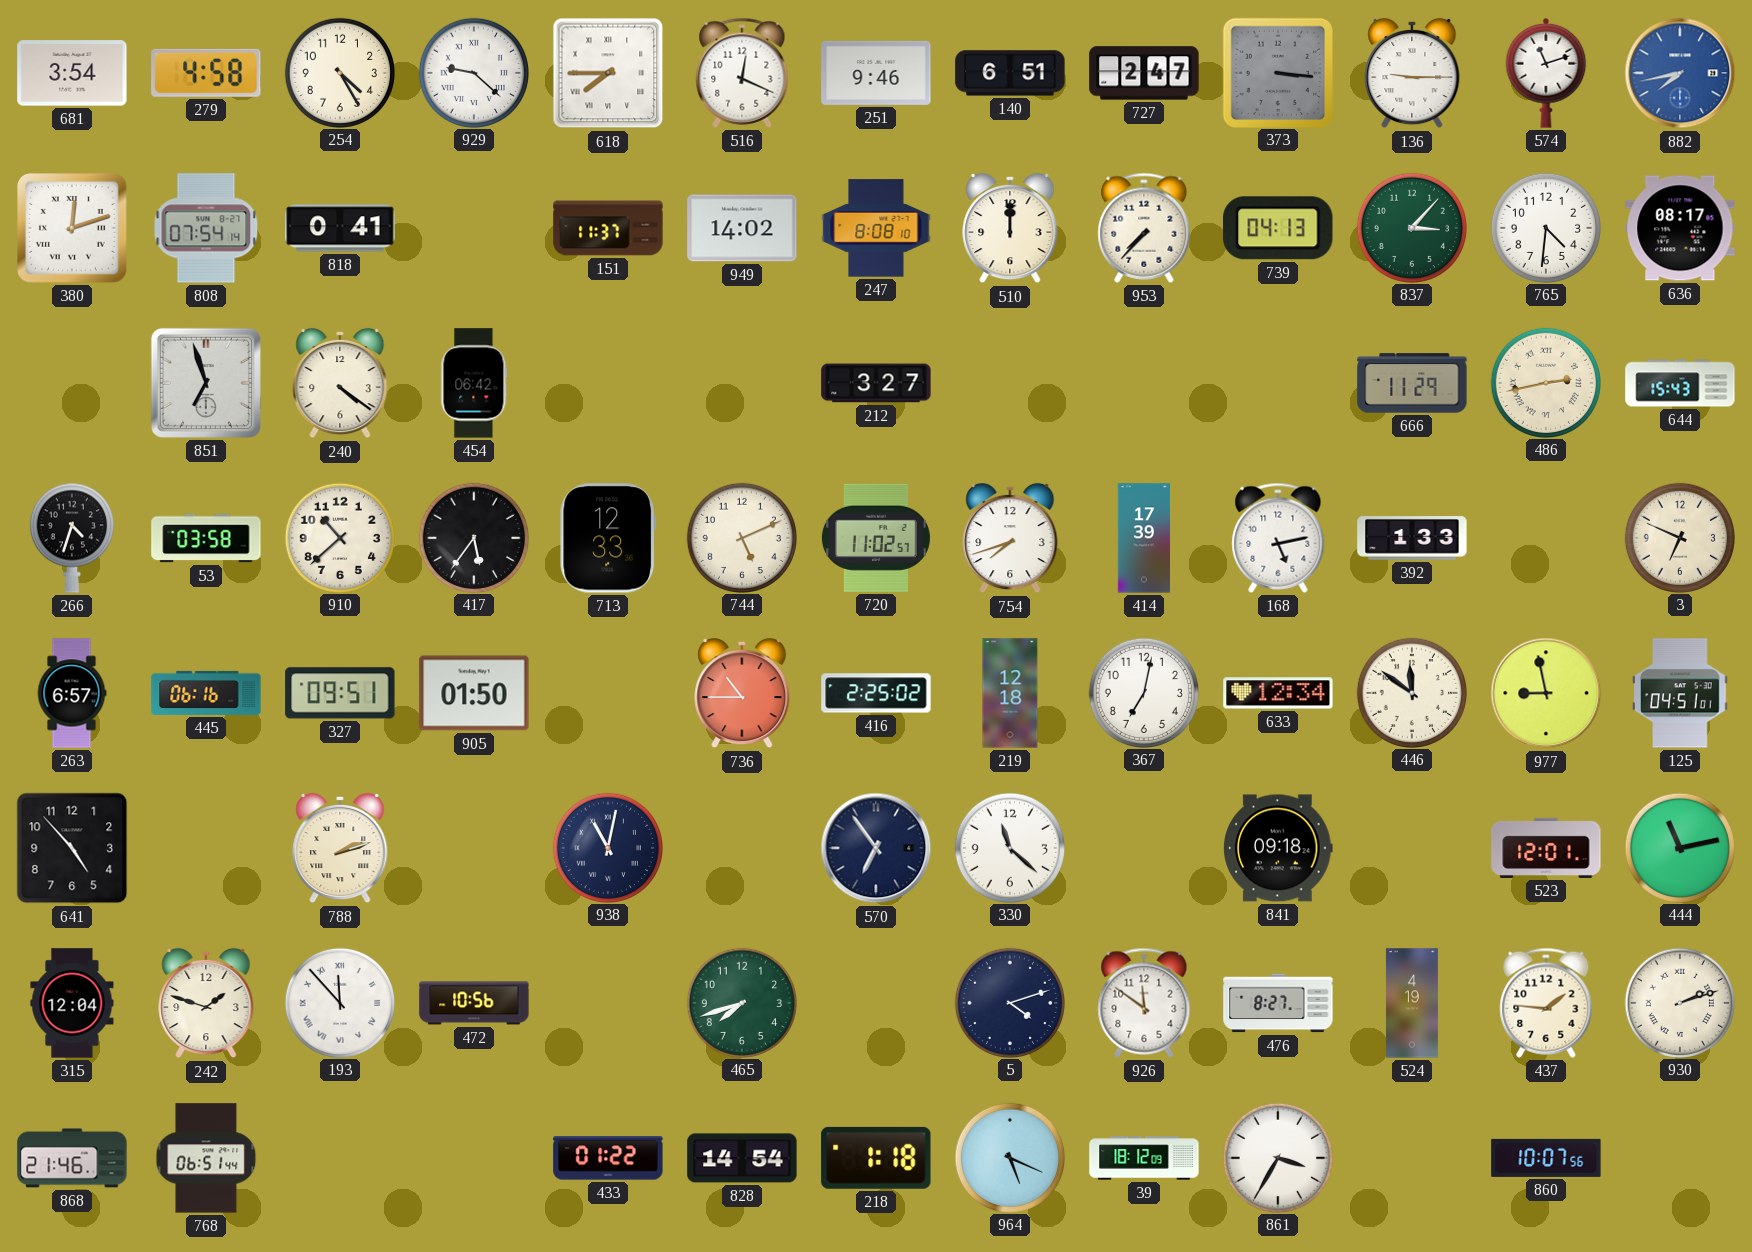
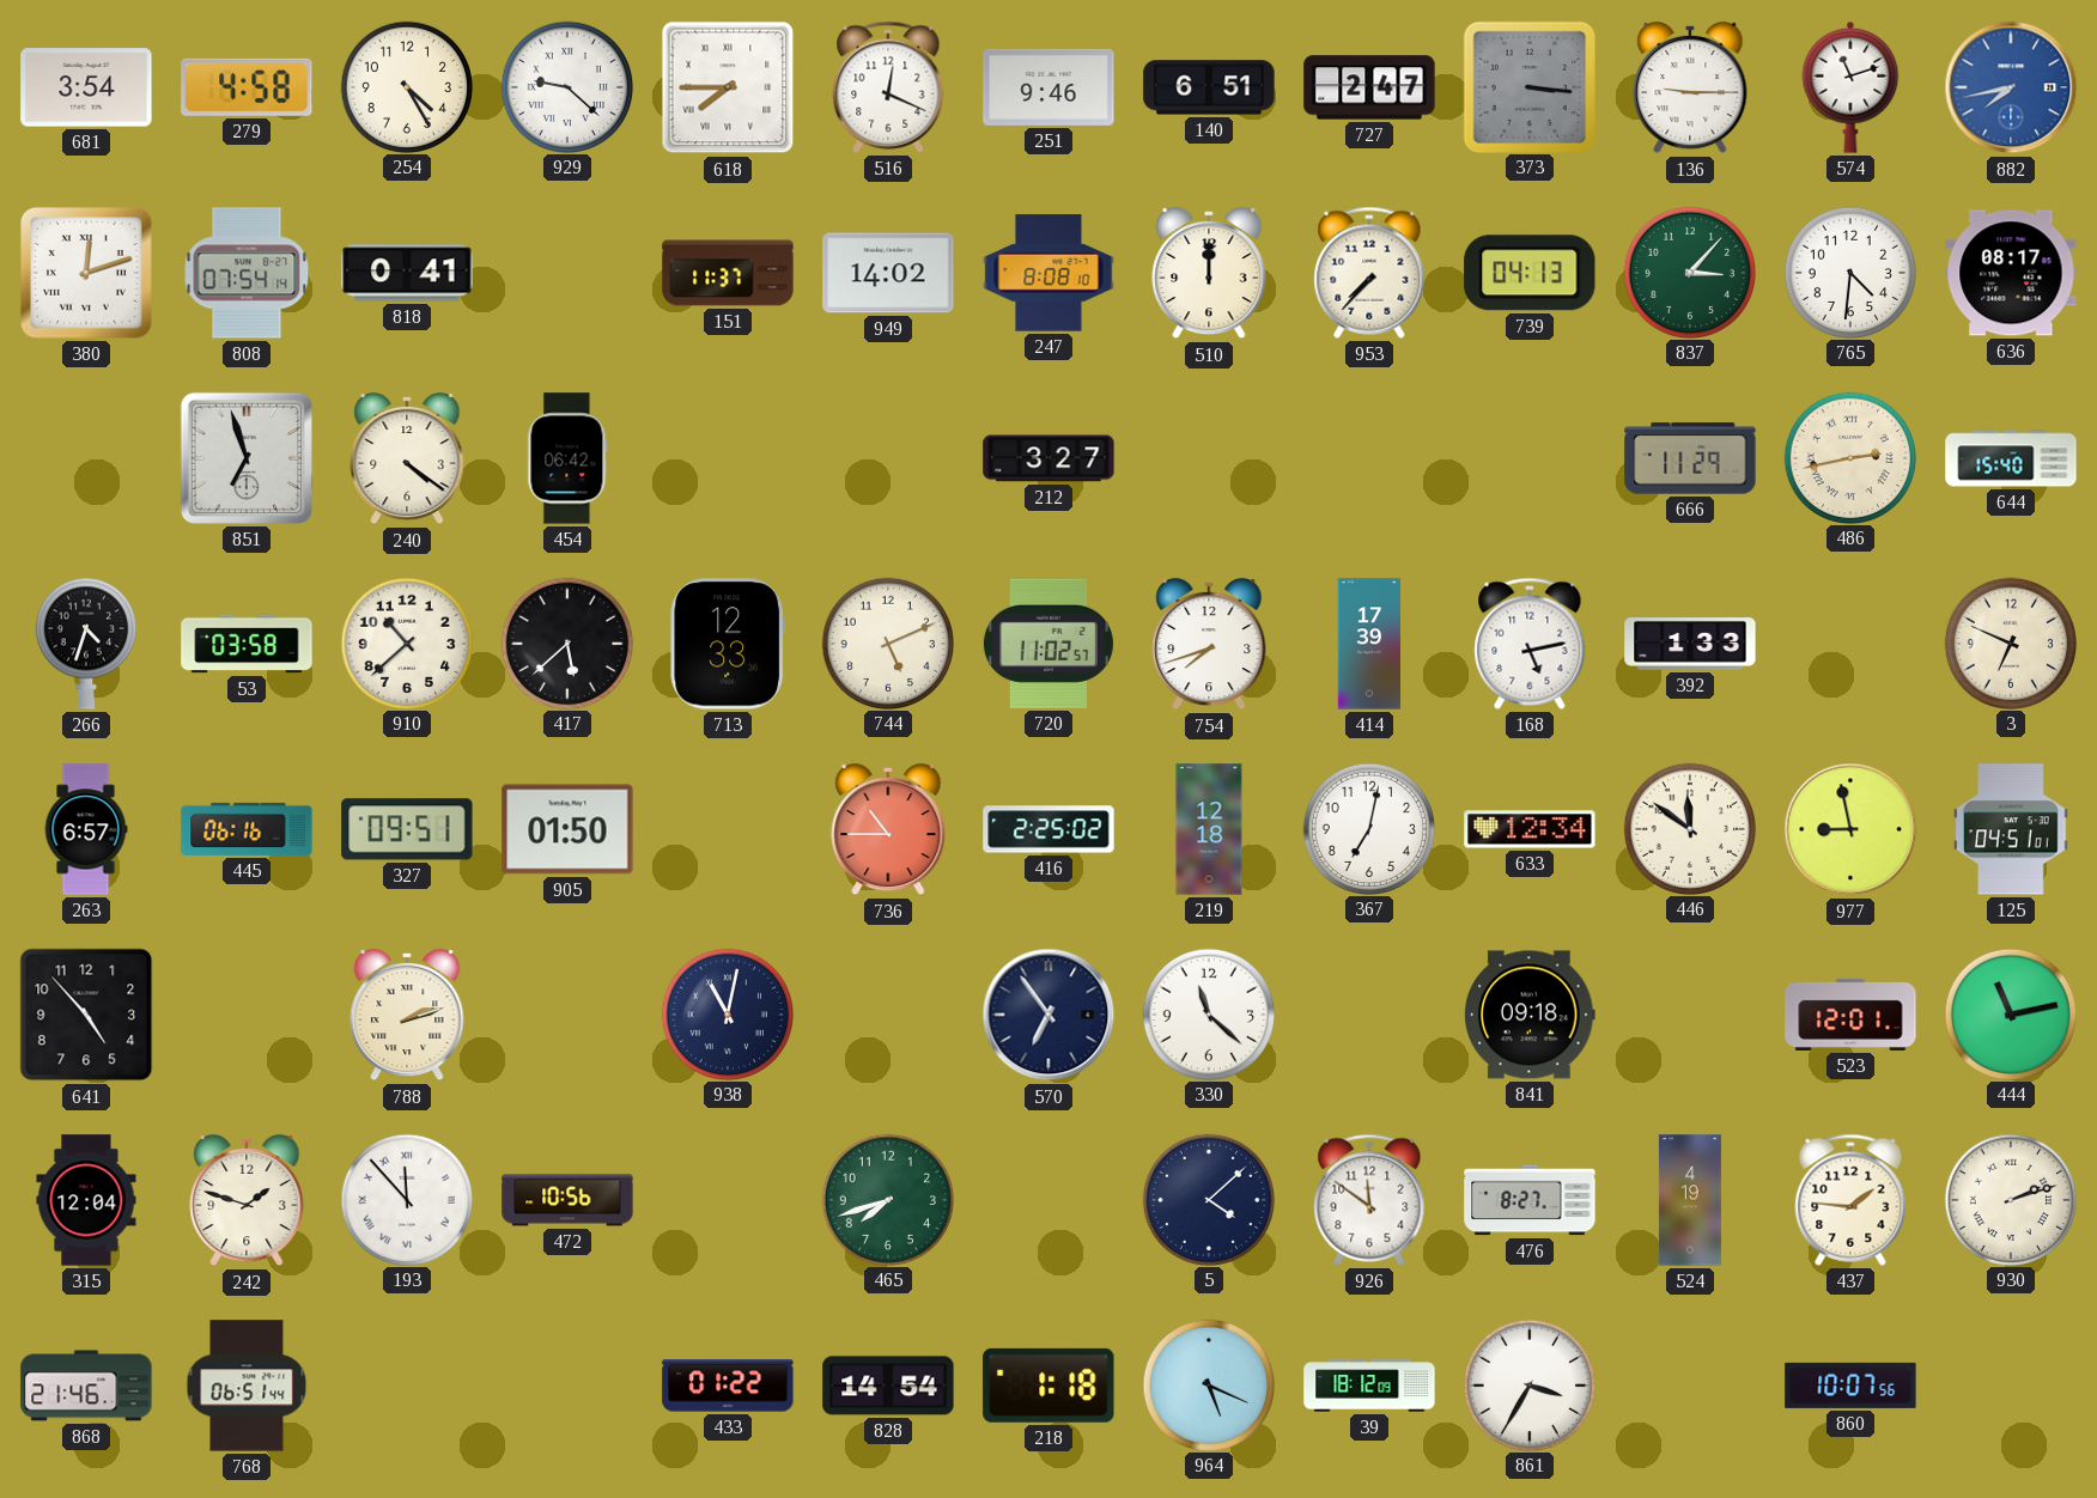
644: 15:43 -> 15:40 (2011, 458)
417: 5:36 -> 5:38 (566, 643)
5: 4:12 -> 4:08 (1208, 1199)
